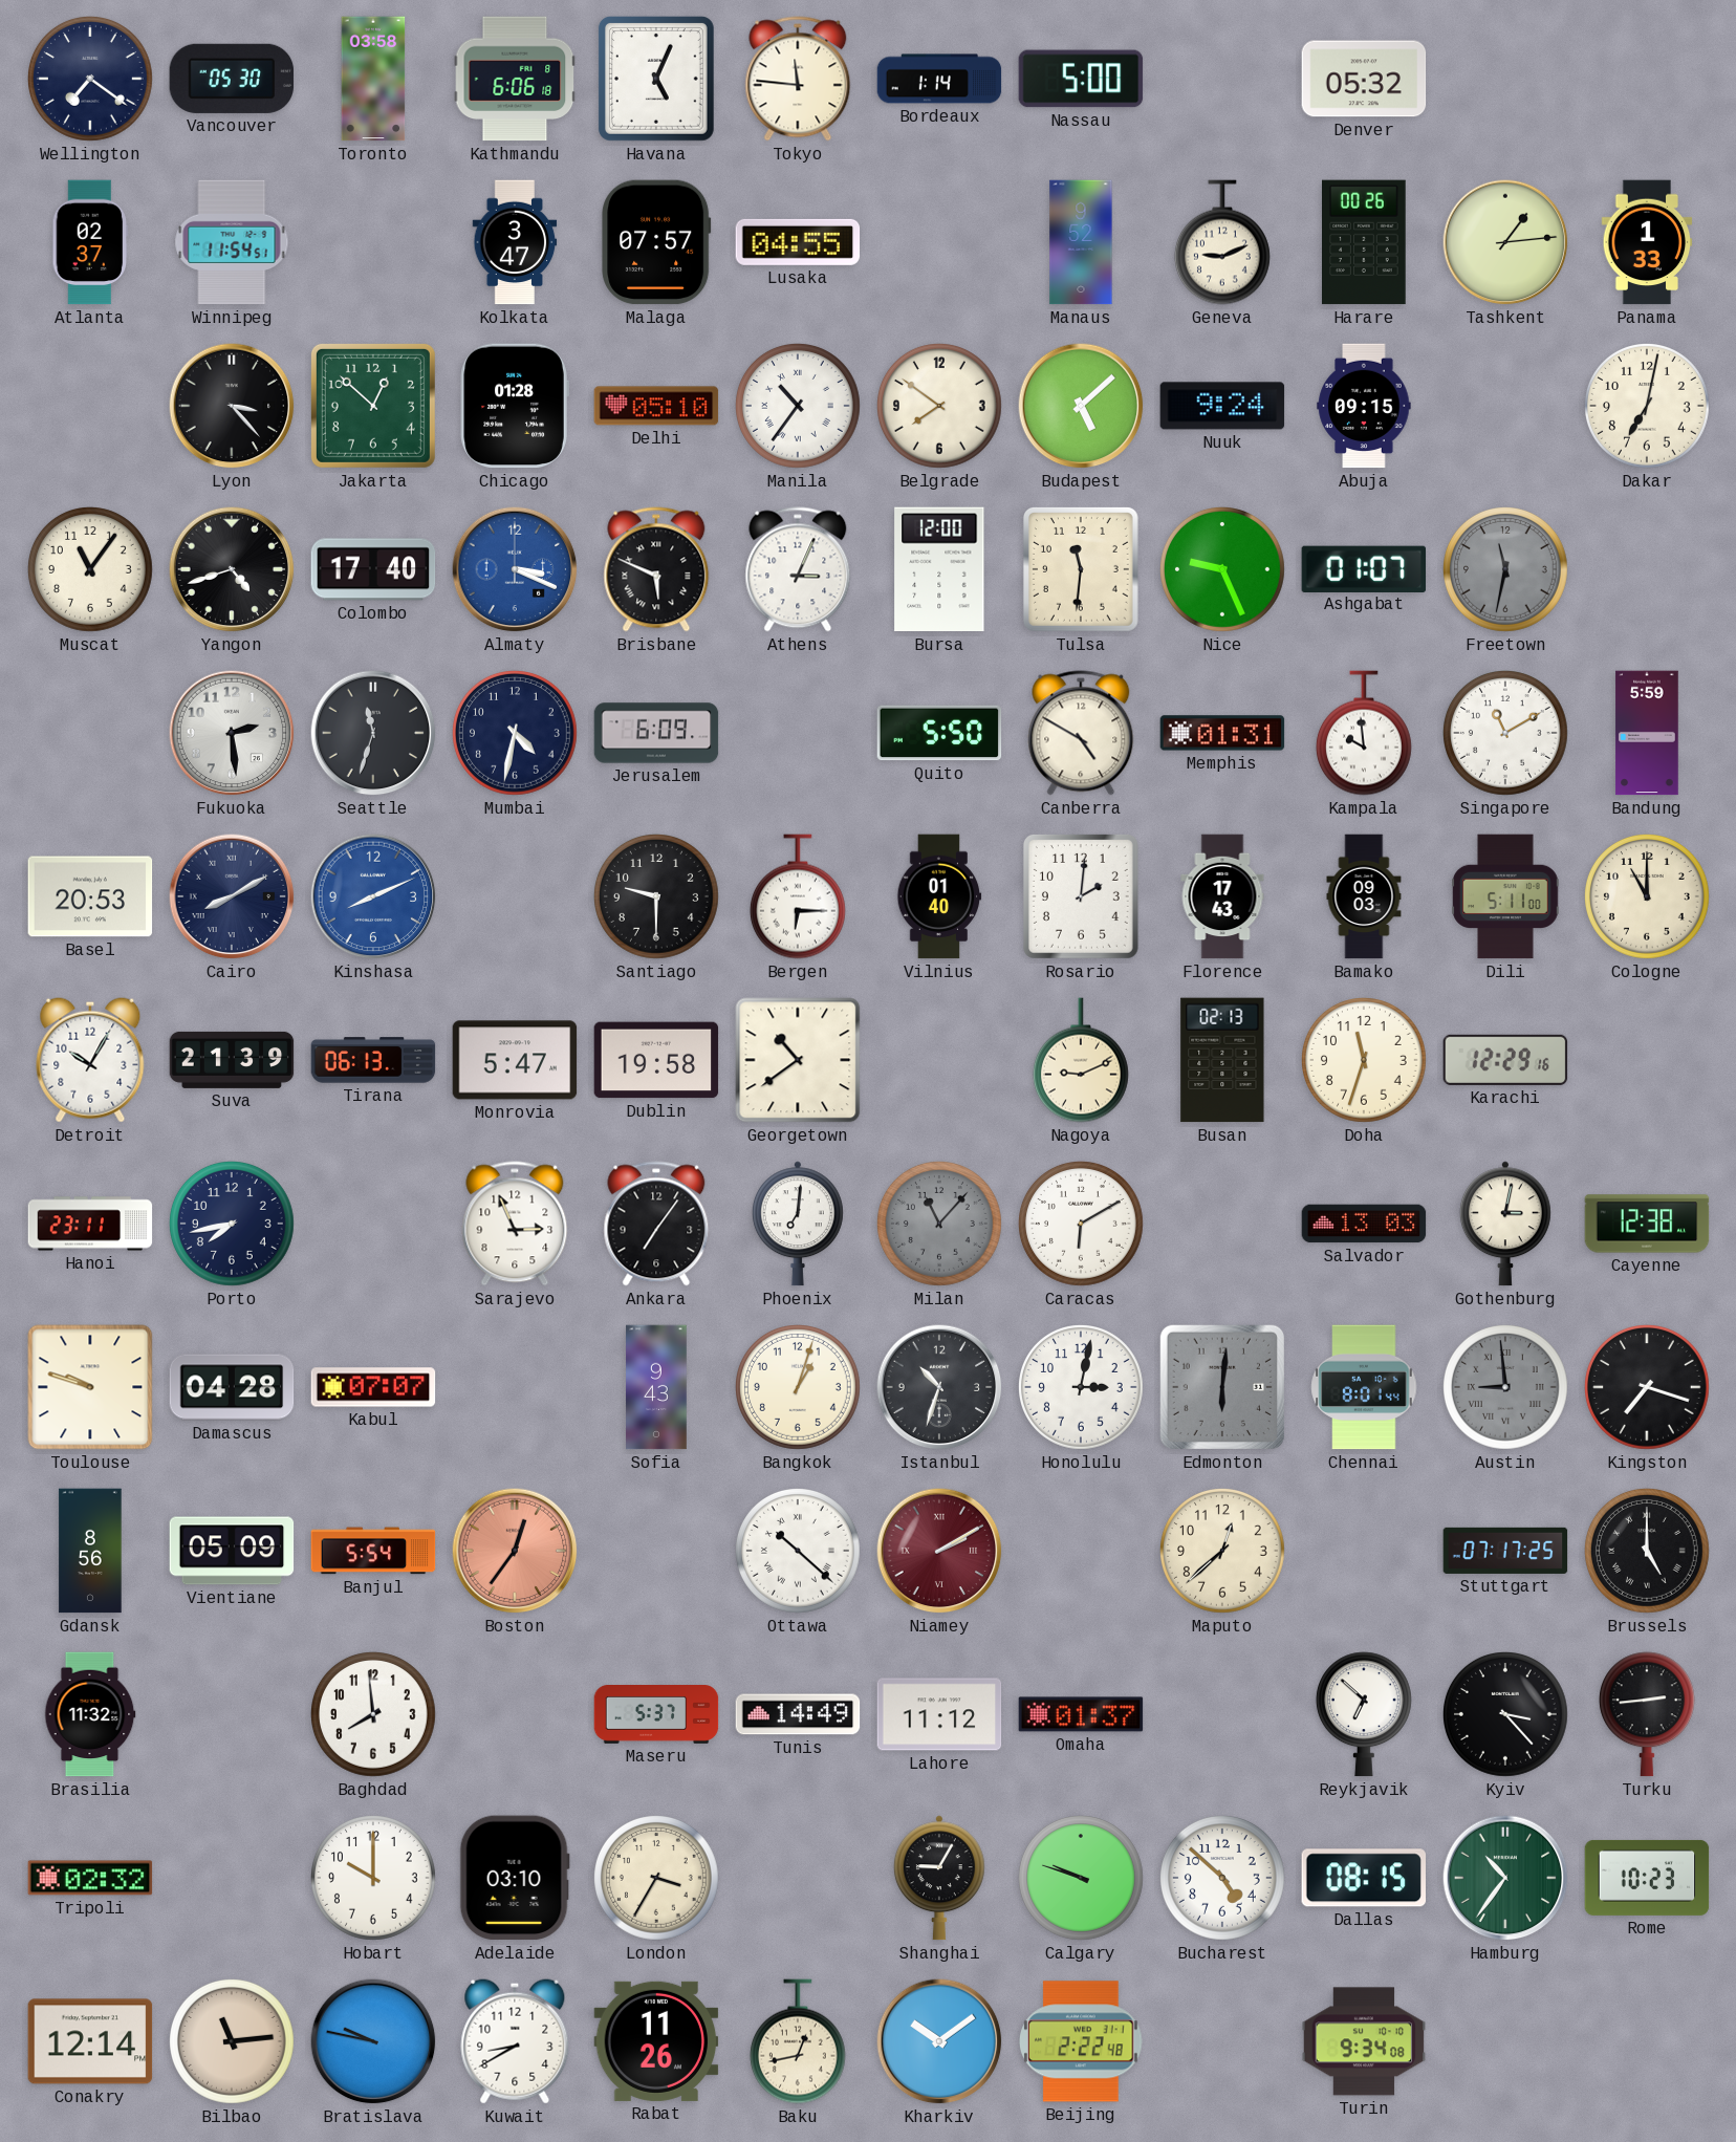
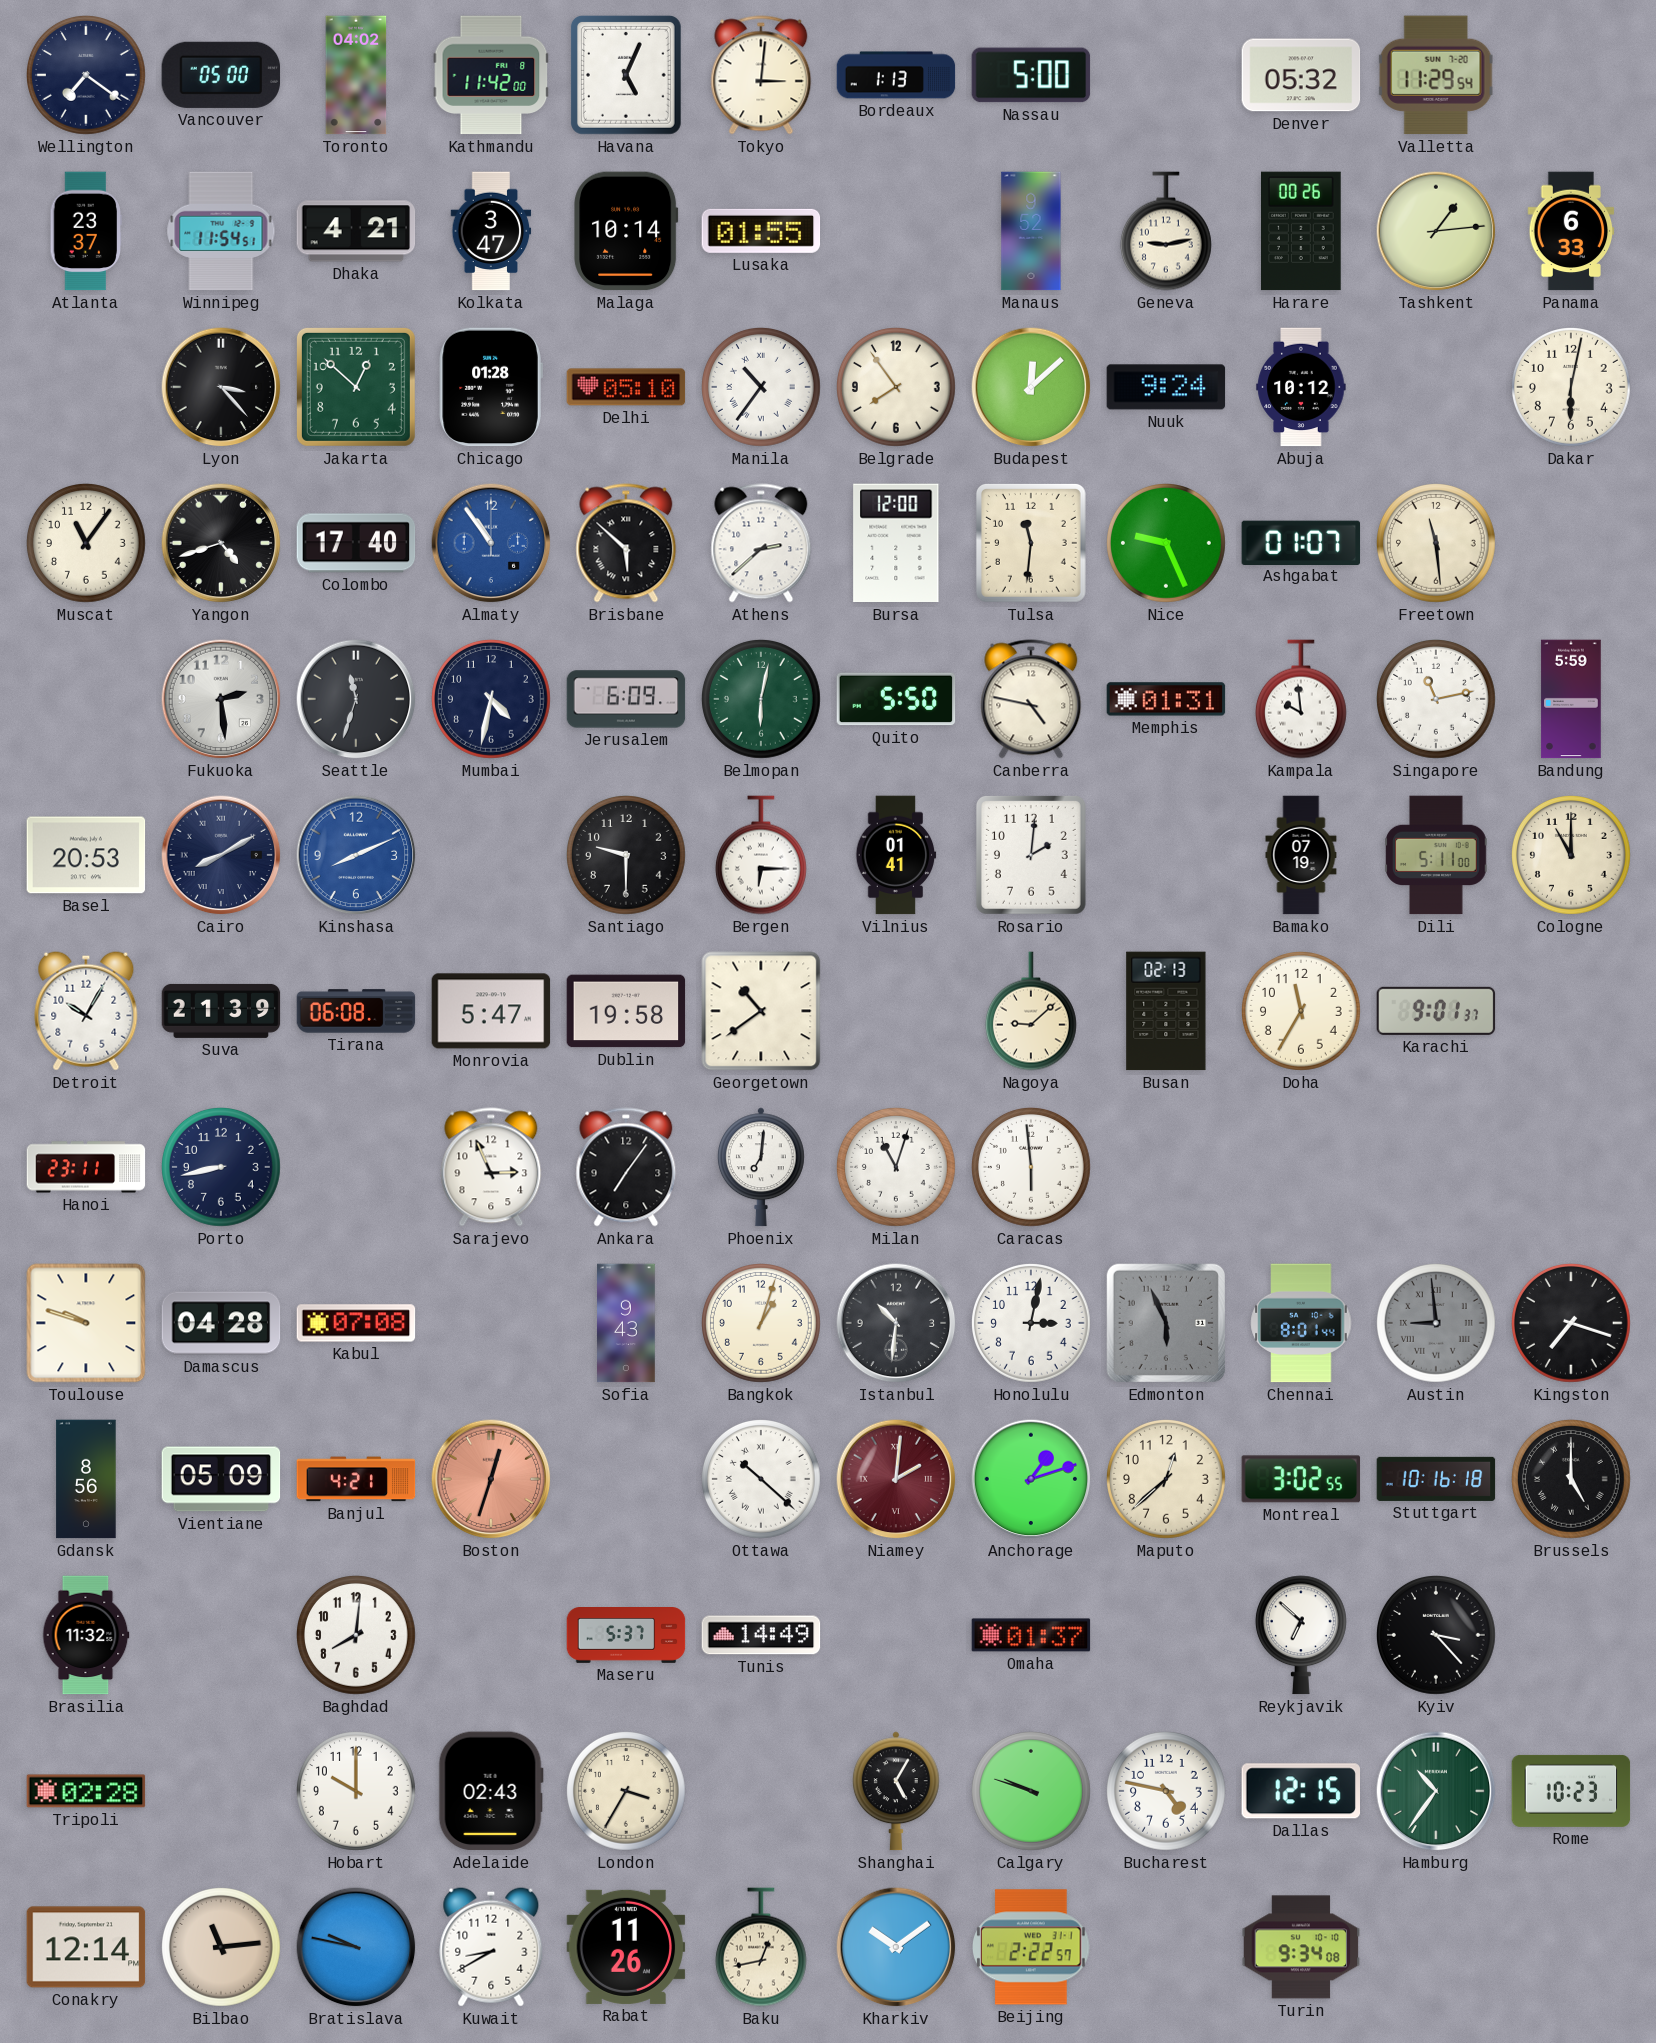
Vancouver: 05:30 -> 05:00 (221, 75)
Toronto: 03:58 -> 04:02 (356, 75)
Kathmandu: 6:06 -> 11:42 (491, 75)
Tokyo: 11:46 -> 3:01 (761, 75)
Bordeaux: 1:14 -> 1:13 (896, 75)
Valletta: none -> 11:29 (1436, 75)
Atlanta: 02:37 -> 23:37 (86, 231)
Dhaka: none -> 4:21 (356, 231)
Malaga: 07:57 -> 10:14 (626, 231)
Lusaka: 04:55 -> 01:55 (761, 231)
Geneva: 9:11 -> 9:13 (1166, 231)
Panama: 1:33 -> 6:33 (1571, 231)
Belgrade: 7:51 -> 7:54 (897, 388)
Budapest: 5:08 -> 12:08 (1031, 387)
Abuja: 09:15 -> 10:12 (1301, 387)
Dakar: 7:02 -> 6:02 (1572, 388)
Almaty: 3:19 -> 10:54 (491, 543)
Brisbane: 5:49 -> 5:52 (626, 543)
Athens: 3:04 -> 2:38 (761, 543)
Freetown: 11:32 -> 11:29 (1437, 544)
Freetown dial: grey -> cream (1437, 544)
Belmopan: none -> 6:02 (762, 700)
Canberra: 4:50 -> 4:47 (1031, 699)
Singapore: 11:10 -> 11:13 (1437, 700)
Vilnius: 01:40 -> 01:41 (896, 855)
Florence: 17:43 -> none (1222, 896)
Bamako: 09:03 -> 07:19 (1301, 855)
Tirana: 06:13 -> 06:08 (356, 1011)
Nagoya: 9:11 -> 9:08 (1031, 1011)
Doha: 11:33 -> 11:35 (1302, 1012)
Karachi: 12:29 -> 9:01 (1436, 1011)
Porto: 7:43 -> 8:43 (222, 1168)
Milan: 11:07 -> 11:03 (897, 1168)
Milan dial: grey -> white (897, 1168)
Caracas: 6:10 -> 5:59 (1032, 1168)
Salvador: 13:03 -> none (1364, 1224)
Gothenburg: 3:02 -> none (1505, 1224)
Cayenne: 12:38 -> none (1647, 1224)
Kabul: 07:07 -> 07:08 (356, 1323)
Istanbul: 10:33 -> 10:31 (896, 1323)
Edmonton: 6:01 -> 5:56 (1166, 1323)
Banjul: 5:54 -> 4:21 (356, 1479)
Boston: 12:36 -> 12:33 (491, 1479)
Niamey: 2:10 -> 2:01 (896, 1479)
Anchorage: none -> 1:12 (1031, 1479)
Montreal: none -> 3:02 (1301, 1479)
Stuttgart: 07:17 -> 10:16 (1436, 1479)
Baghdad: 7:59 -> 8:01 (357, 1636)
Lahore: 11:12 -> none (939, 1714)
Turku: 2:44 -> none (1647, 1714)
Tripoli: 02:32 -> 02:28 (86, 1791)
Adelaide: 03:10 -> 02:43 (491, 1791)
Shanghai: 9:05 -> 5:05 (896, 1791)
Bucharest: 4:52 -> 4:47 (1167, 1792)
Dallas: 08:15 -> 12:15 (1300, 1791)
Beijing: 2:22:48 -> 2:22:57 (1032, 1947)
